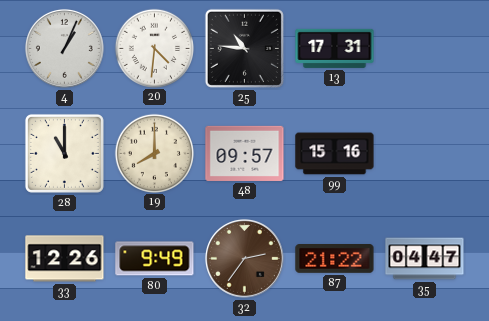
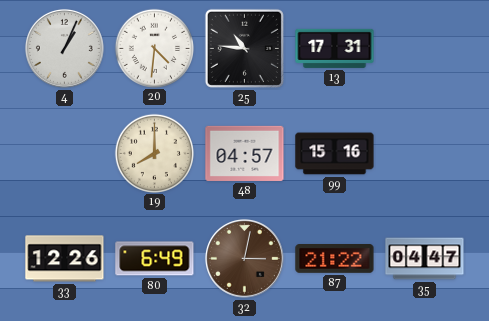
28: 11:00 -> none (64, 153)
48: 09:57 -> 04:57 (245, 153)
80: 9:49 -> 6:49 (155, 259)
32: 2:36 -> 3:02 (244, 258)
